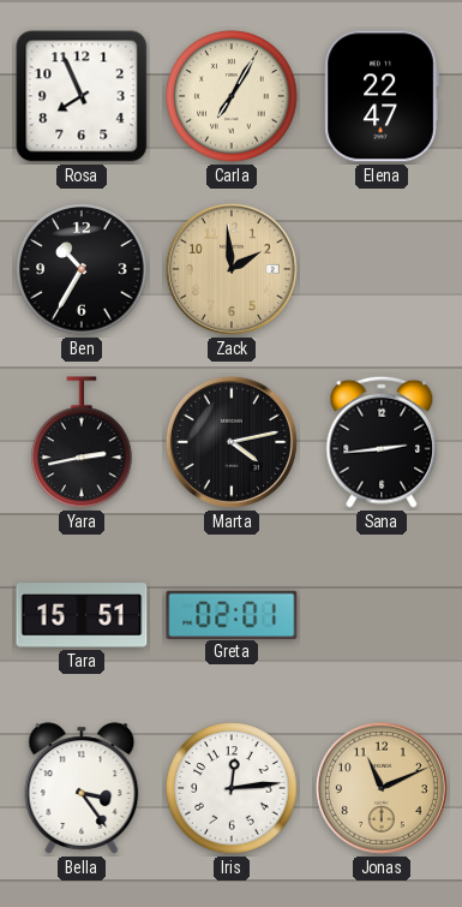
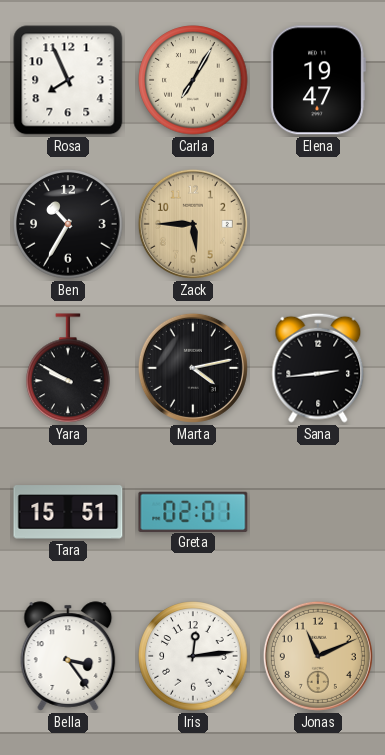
Elena: 22:47 -> 19:47 (318, 80)
Zack: 1:59 -> 5:45 (193, 224)
Yara: 2:43 -> 9:50 (68, 369)
